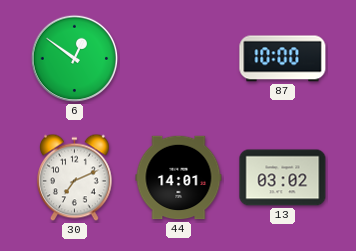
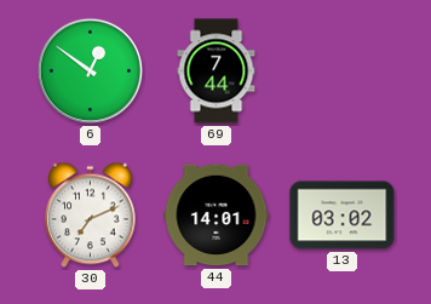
69: none -> 7:44 (217, 71)
87: 10:00 -> none (283, 59)
